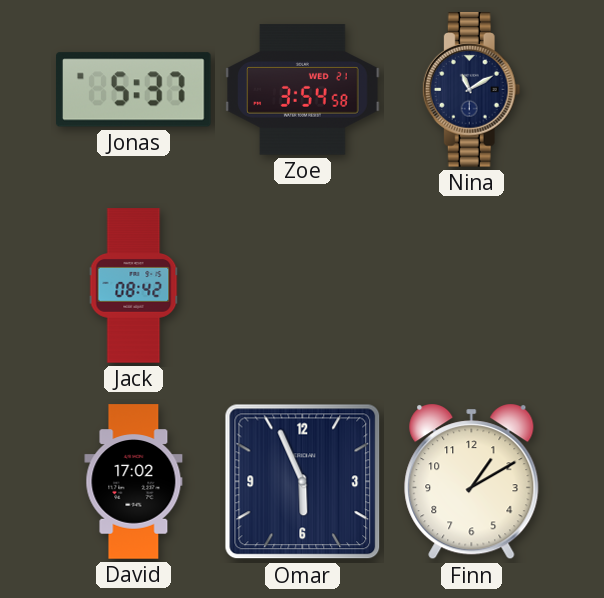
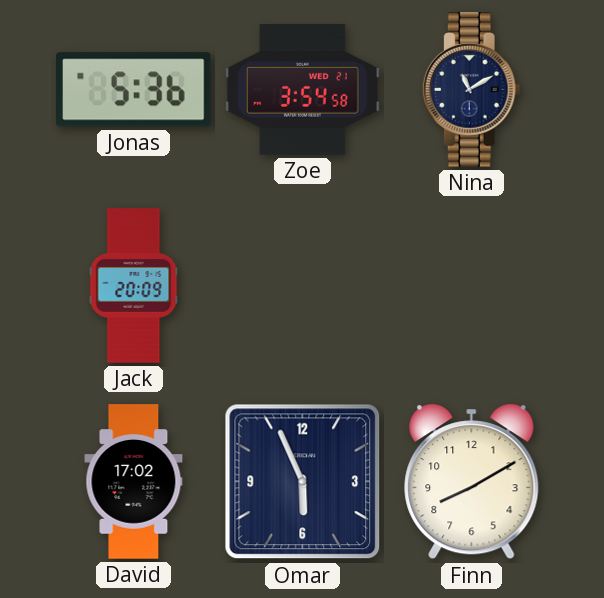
Jonas: 5:37 -> 5:36 (134, 90)
Jack: 08:42 -> 20:09 (134, 286)
Finn: 1:10 -> 8:10 (472, 482)
